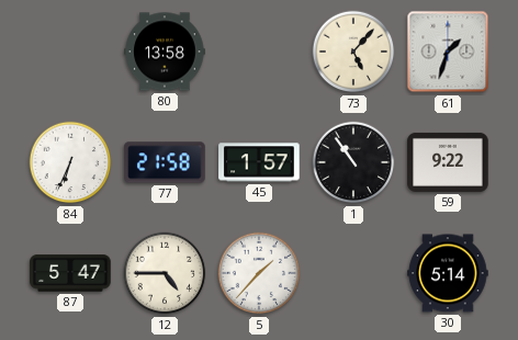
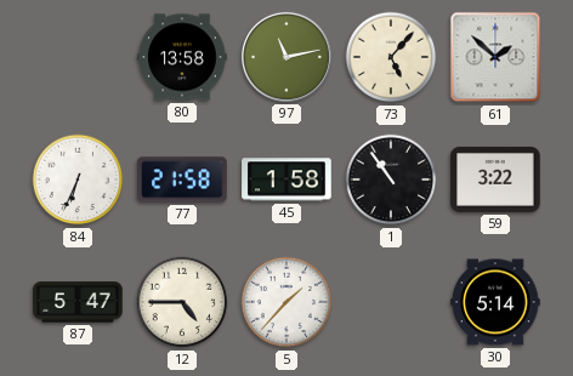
97: none -> 11:13 (286, 57)
61: 1:33 -> 1:52 (495, 57)
45: 1:57 -> 1:58 (286, 180)
59: 9:22 -> 3:22 (495, 180)
